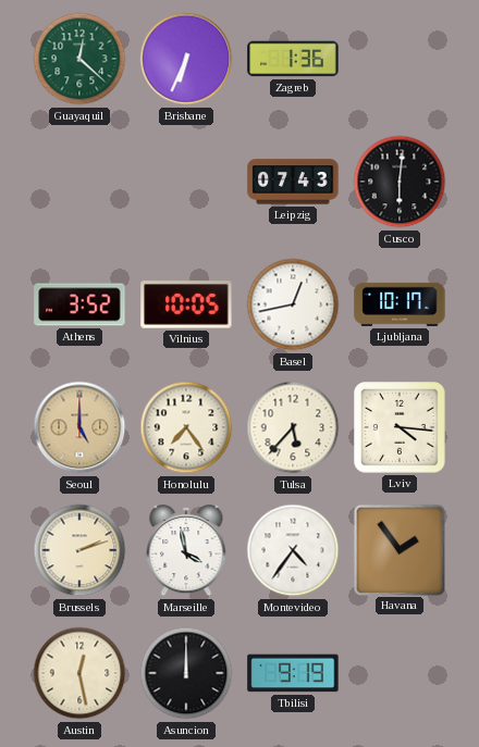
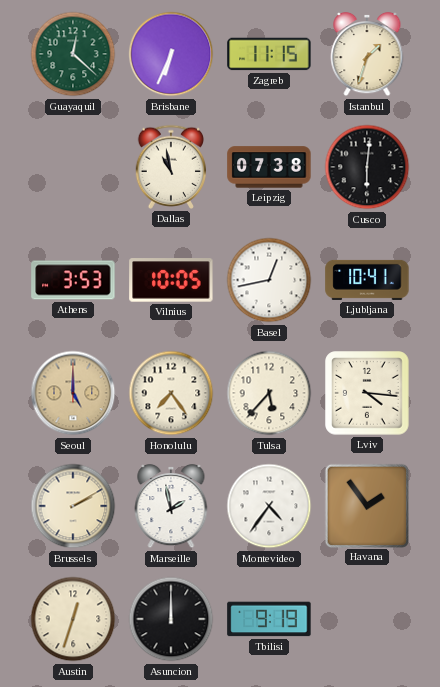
Zagreb: 1:36 -> 11:15 (269, 54)
Istanbul: none -> 1:33 (367, 54)
Dallas: none -> 10:58 (171, 167)
Leipzig: 07:43 -> 07:38 (269, 167)
Athens: 3:52 -> 3:53 (73, 280)
Ljubljana: 10:17 -> 10:41 (367, 280)
Brussels: 2:12 -> 2:10 (73, 506)
Marseille: 3:58 -> 1:58 (171, 506)
Austin: 12:28 -> 12:33 (73, 619)
